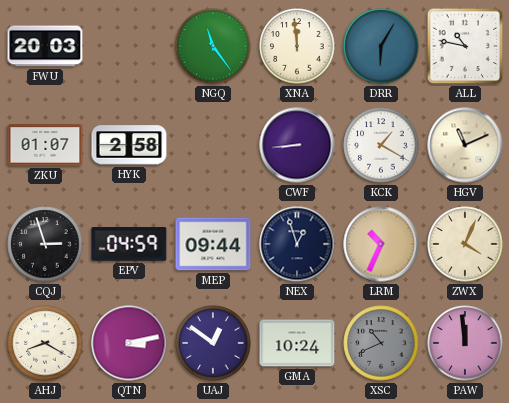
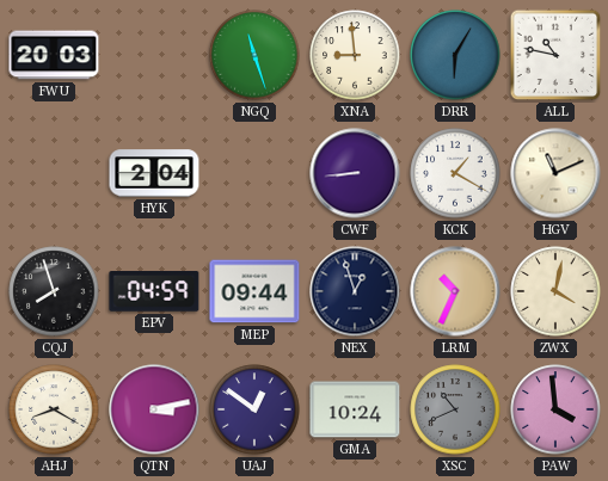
NGQ: 11:24 -> 11:27 (254, 55)
XNA: 11:59 -> 8:59 (355, 55)
ZKU: 01:07 -> none (45, 145)
HYK: 2:58 -> 2:04 (154, 173)
CQJ: 2:57 -> 7:57 (54, 291)
ZWX: 4:04 -> 4:02 (555, 291)
PAW: 11:59 -> 3:59 (555, 409)
